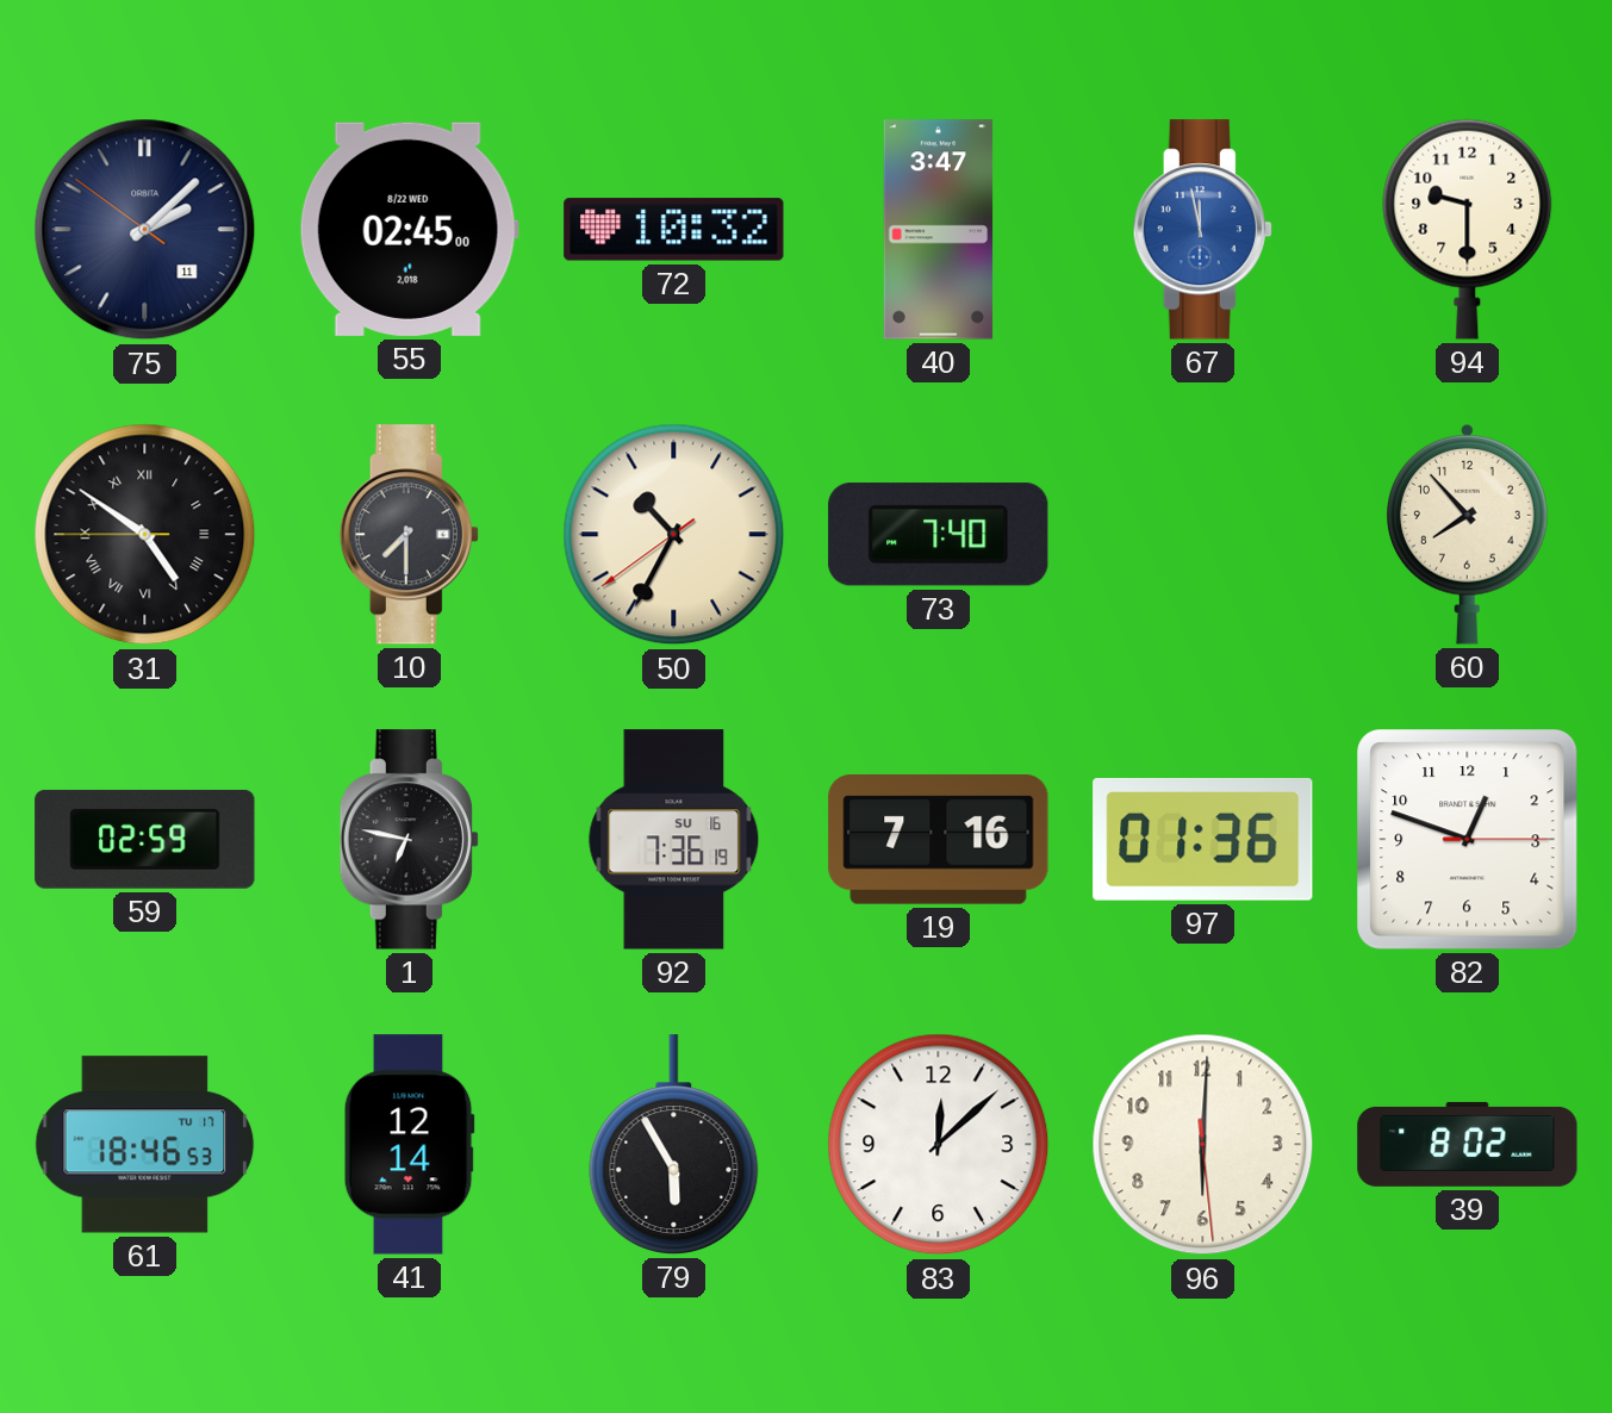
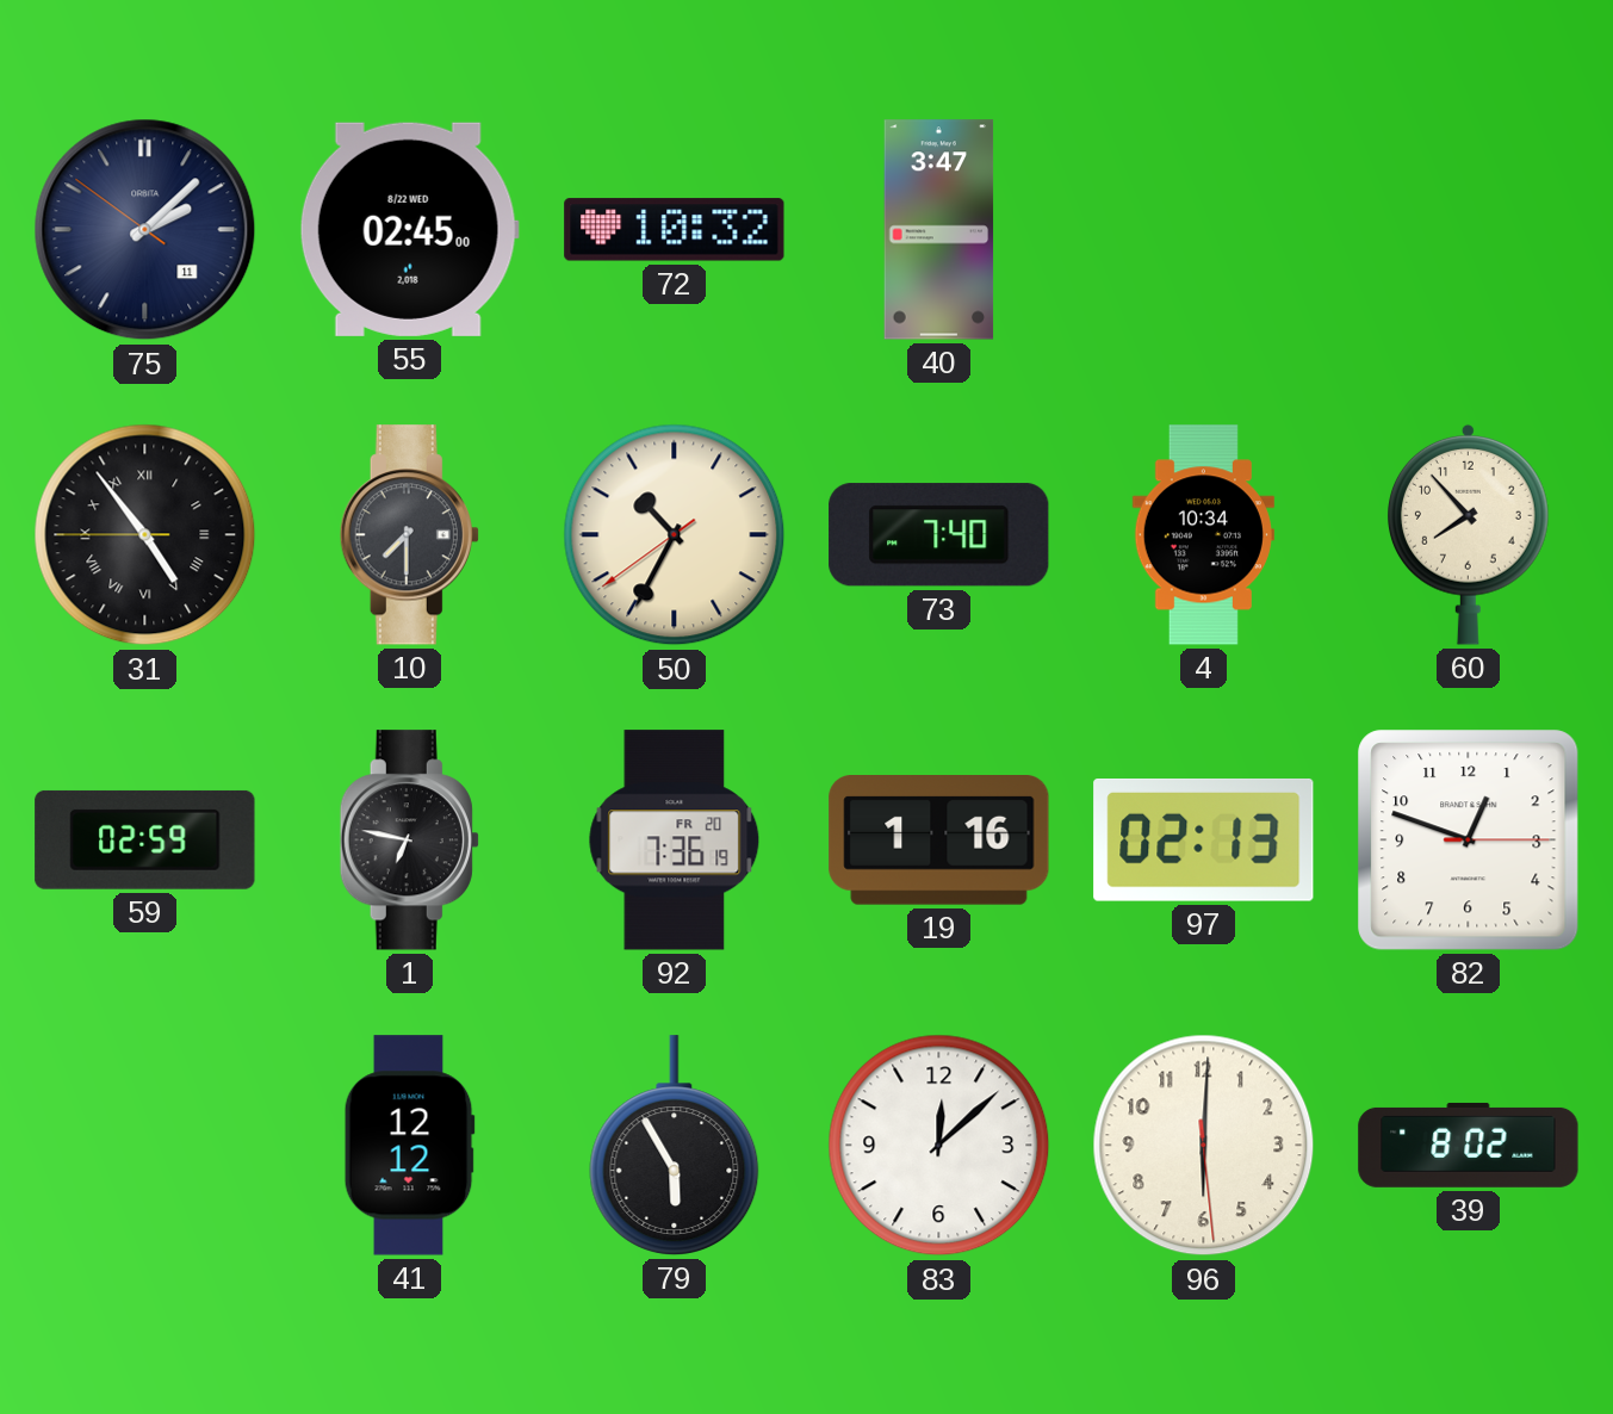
67: 11:58 -> none (1202, 230)
94: 9:30 -> none (1468, 229)
31: 4:50 -> 4:53 (145, 535)
4: none -> 10:34 (1203, 535)
92 date: SU 16 -> FR 20 (675, 841)
19: 7:16 -> 1:16 (939, 841)
97: 01:36 -> 02:13 (1204, 841)
61: 18:46 -> none (145, 1145)
41: 12:14 -> 12:12 (409, 1146)
